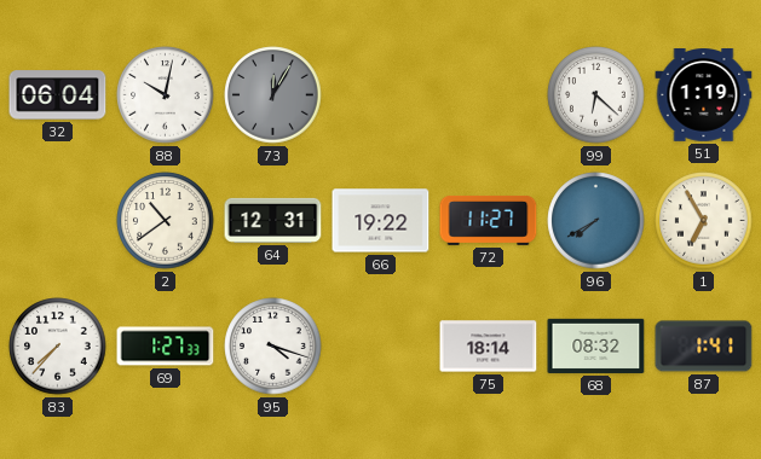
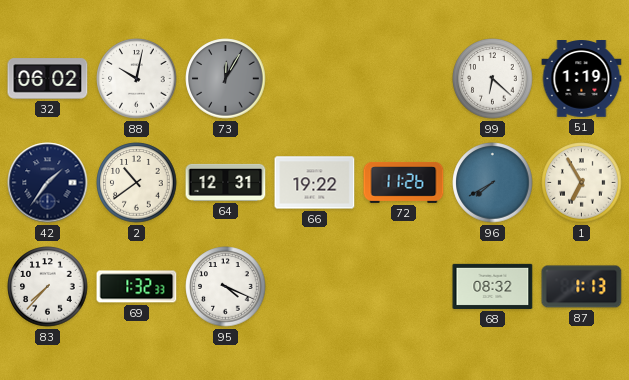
32: 06:04 -> 06:02 (48, 79)
42: none -> 1:36 (48, 183)
72: 11:27 -> 11:26 (404, 182)
69: 1:27 -> 1:32 (137, 287)
95: 4:18 -> 4:19 (226, 287)
75: 18:14 -> none (489, 347)
87: 1:41 -> 1:13 (582, 287)
